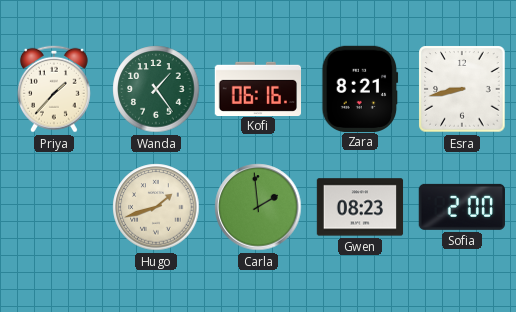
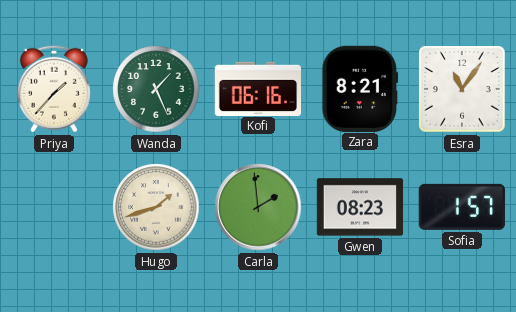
Wanda: 1:24 -> 1:26 (156, 89)
Esra: 8:43 -> 11:06 (462, 89)
Sofia: 2:00 -> 1:57 (462, 207)
